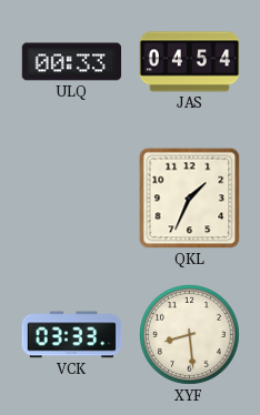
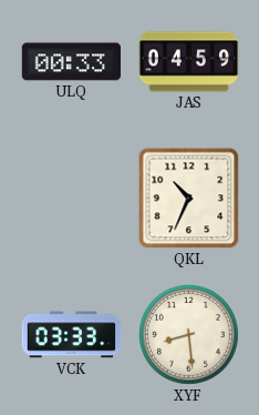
JAS: 04:54 -> 04:59 (189, 62)
QKL: 1:34 -> 10:34 (189, 199)
